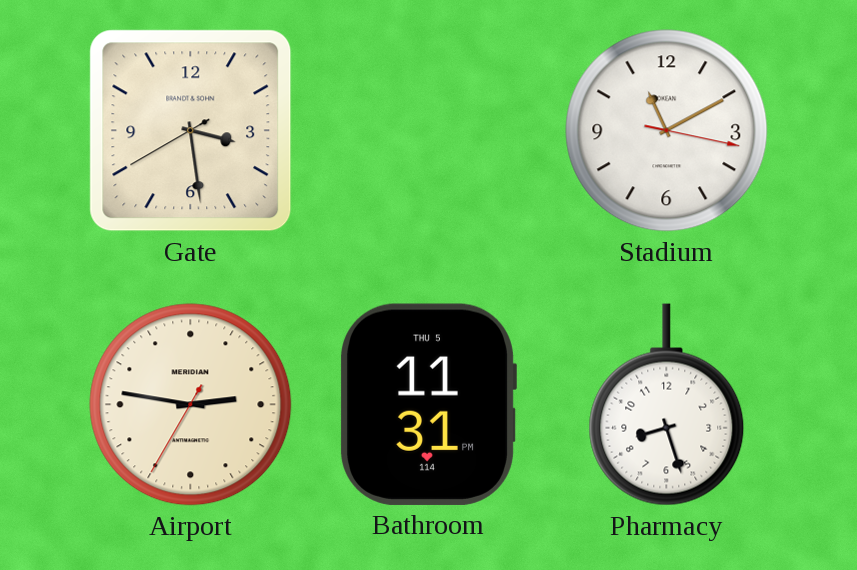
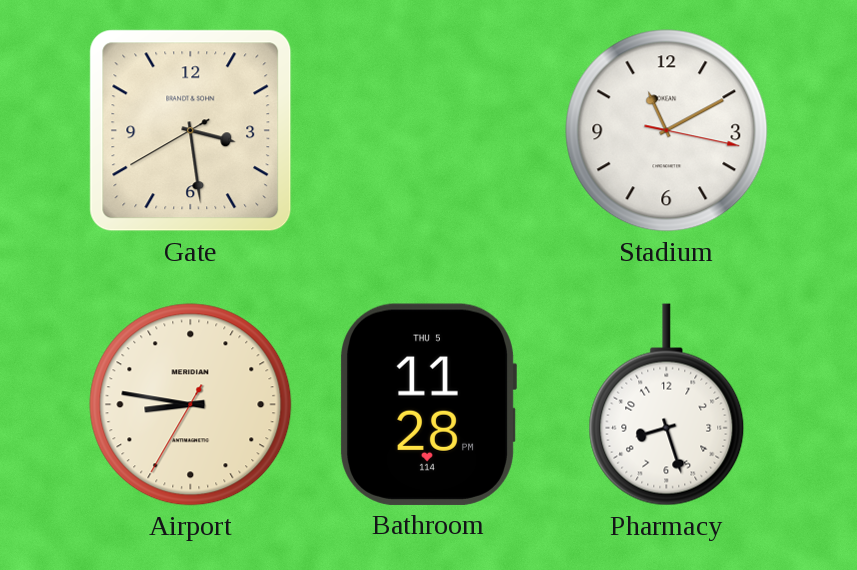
Airport: 2:46 -> 8:46 (191, 405)
Bathroom: 11:31 -> 11:28 (428, 404)
